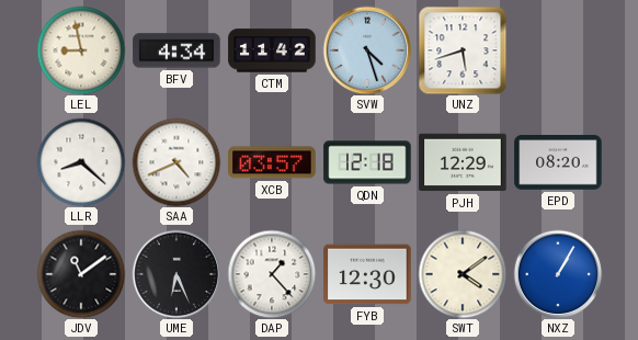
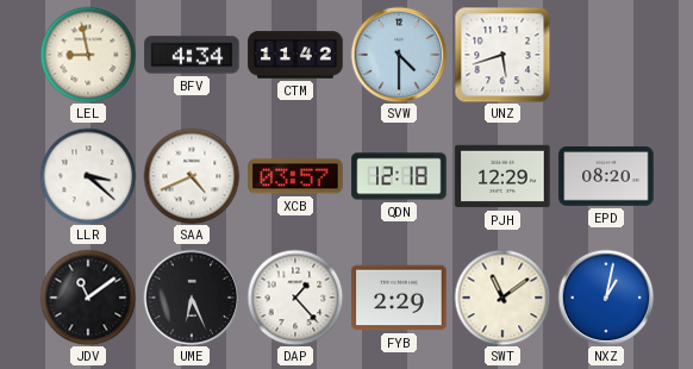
SVW: 4:27 -> 4:30 (399, 55)
LLR: 8:22 -> 3:22 (88, 176)
FYB: 12:30 -> 2:29 (399, 298)
SWT: 4:09 -> 11:09 (502, 298)
NXZ: 1:05 -> 1:02 (606, 298)
